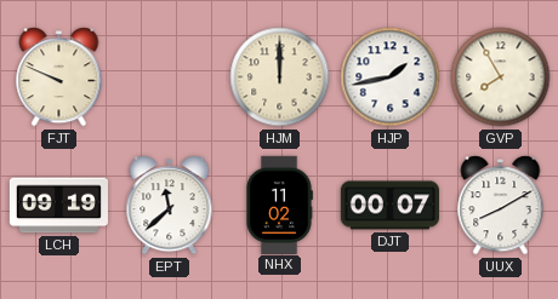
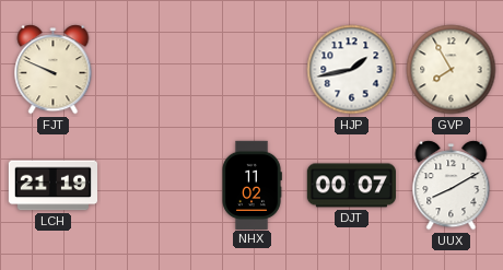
HJM: 12:00 -> none (280, 77)
LCH: 09:19 -> 21:19 (52, 186)
EPT: 11:38 -> none (170, 206)
